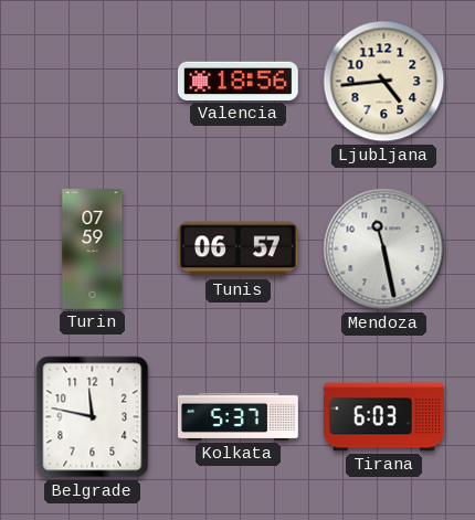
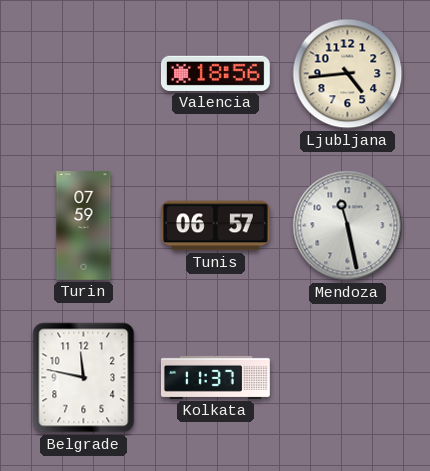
Kolkata: 5:37 -> 11:37 (215, 377)
Tirana: 6:03 -> none (384, 417)
